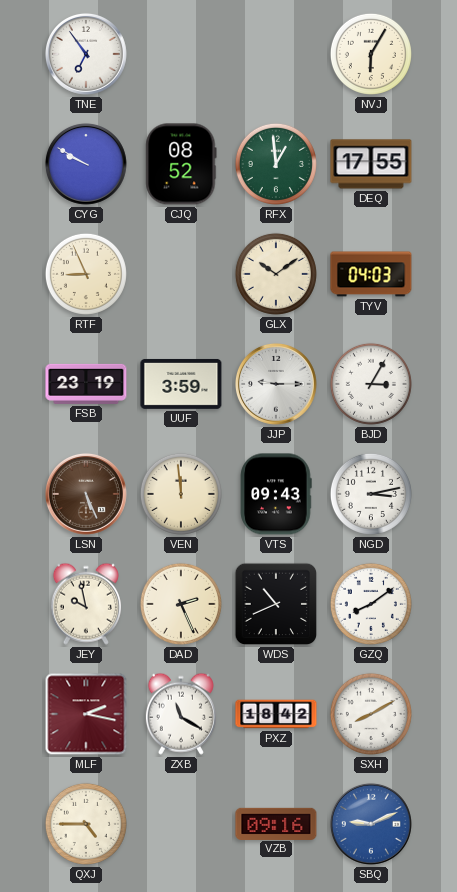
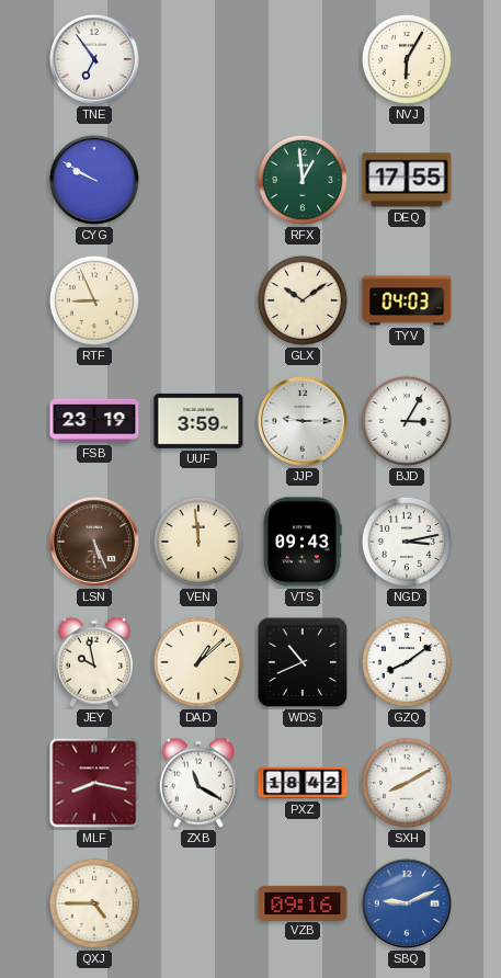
CJQ: 08:52 -> none (181, 164)
DAD: 2:26 -> 1:08 (198, 662)
MLF: 2:17 -> 8:17 (94, 783)
